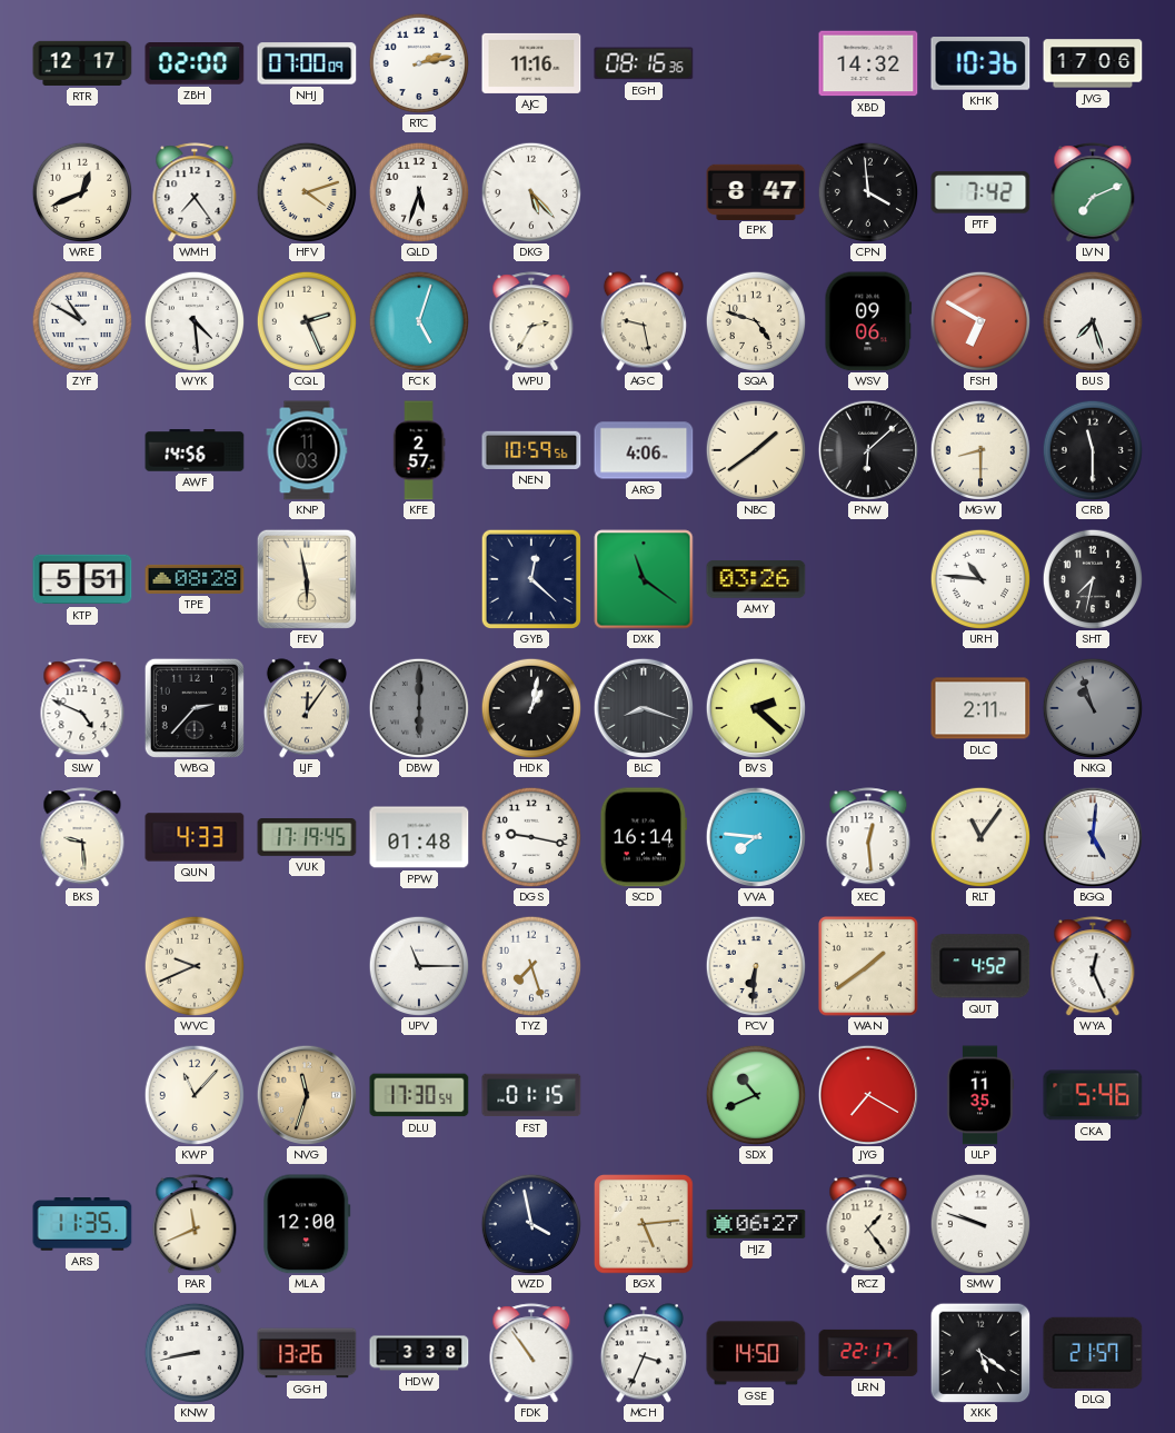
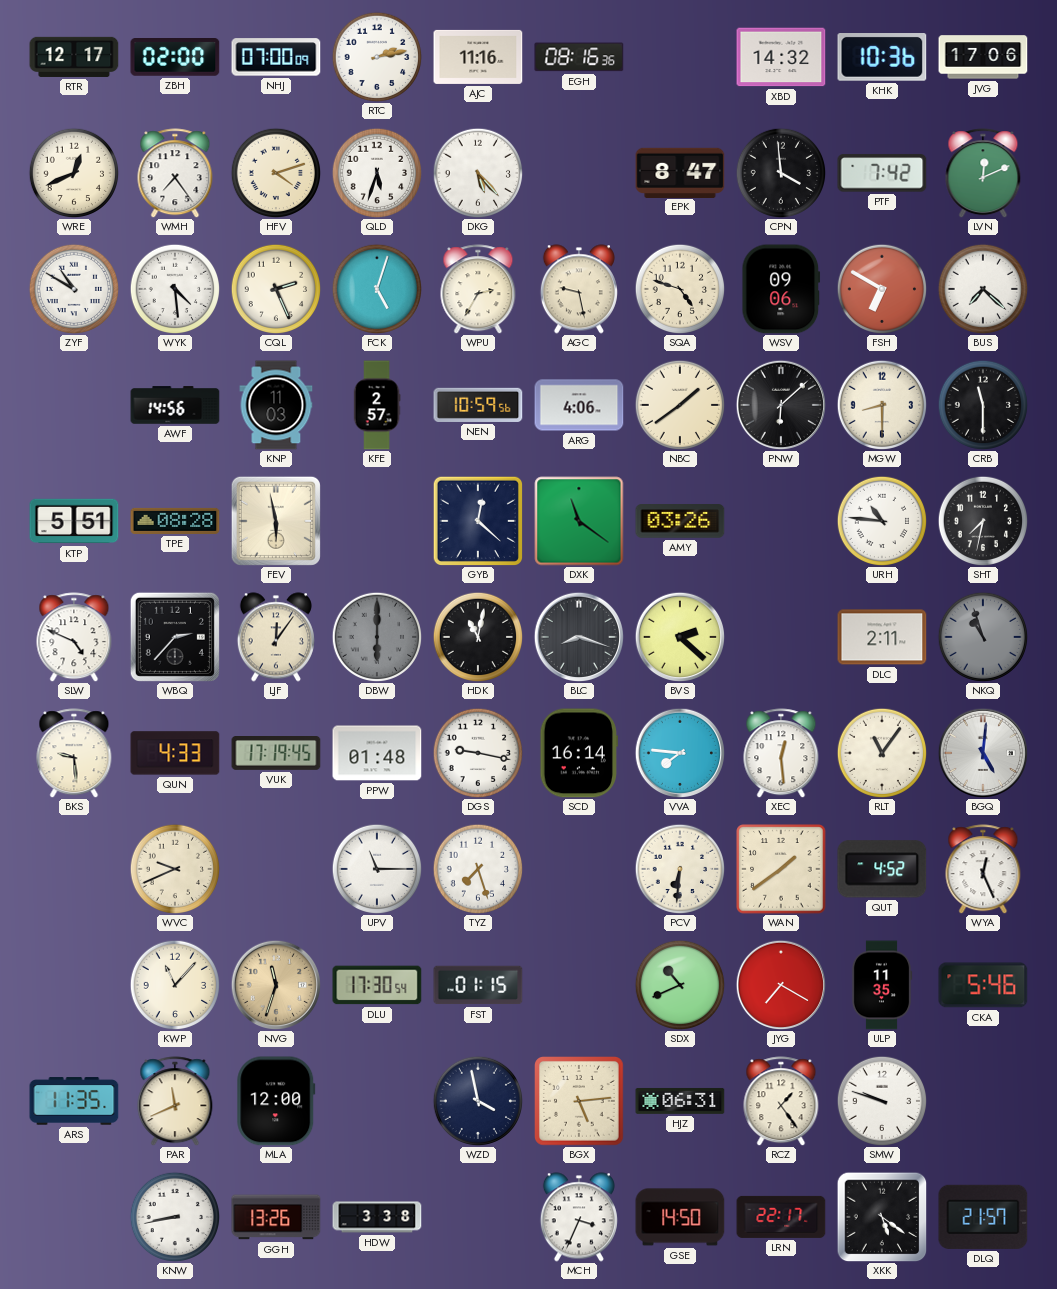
LVN: 7:11 -> 12:11 (983, 173)
BUS: 7:27 -> 7:22 (983, 289)
HDK: 1:02 -> 11:02 (478, 637)
HJZ: 06:27 -> 06:31 (680, 1101)
FDK: 10:54 -> none (531, 1353)
